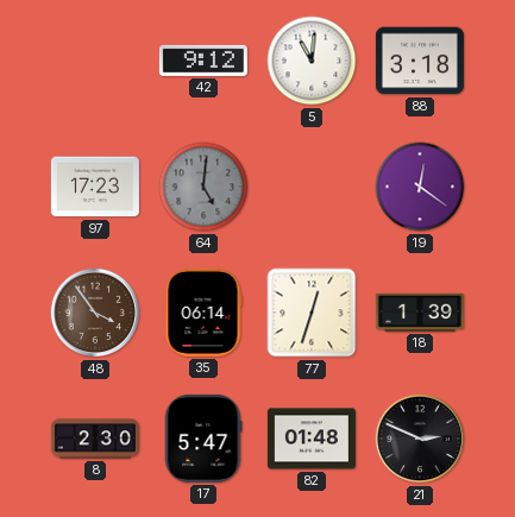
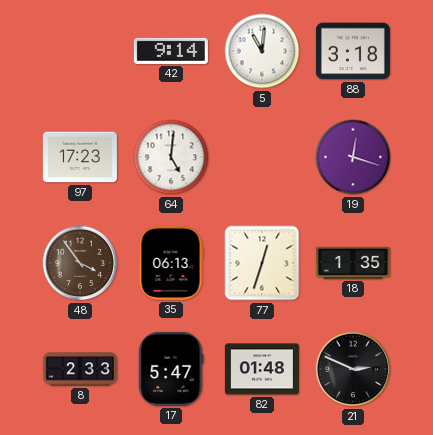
42: 9:12 -> 9:14 (171, 51)
64 dial: grey -> white (171, 157)
19: 12:21 -> 12:18 (353, 157)
35: 06:14 -> 06:13 (171, 263)
18: 1:39 -> 1:35 (353, 263)
8: 2:30 -> 2:33 (80, 369)
